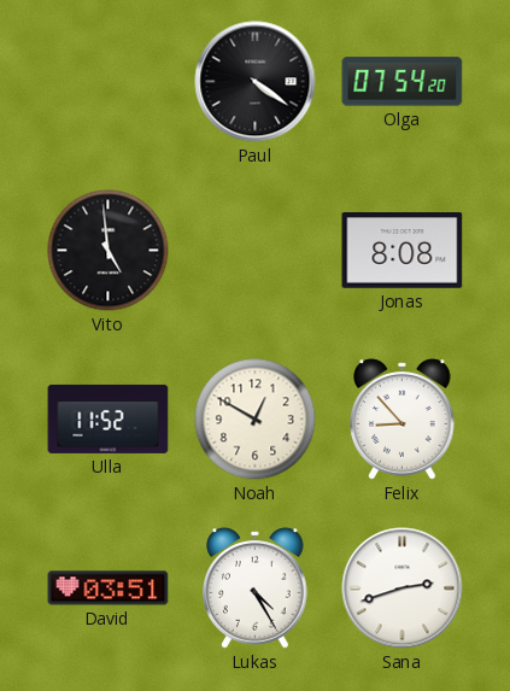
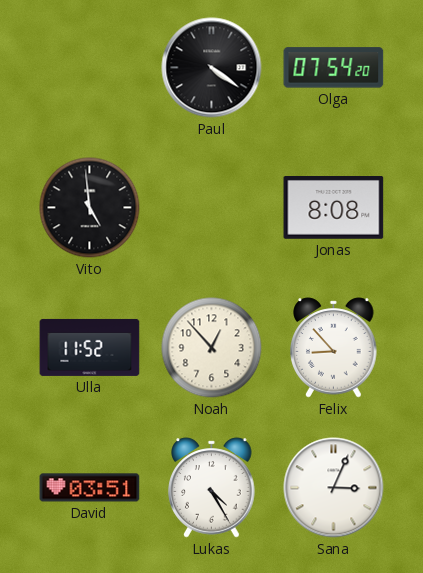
Noah: 12:50 -> 12:53 (212, 348)
Sana: 2:42 -> 3:04 (334, 488)
